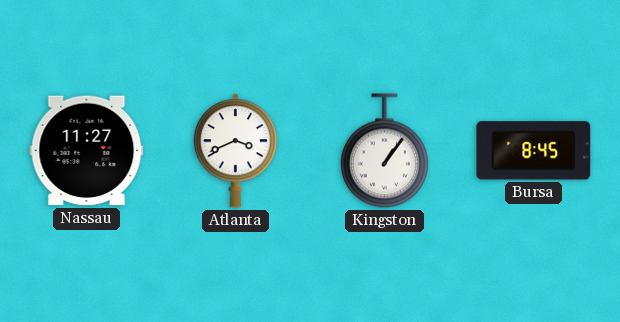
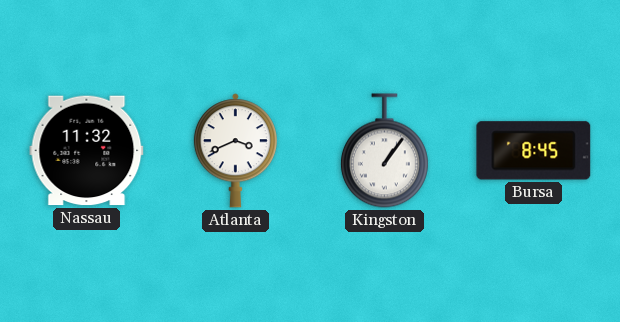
Nassau: 11:27 -> 11:32 (87, 151)
